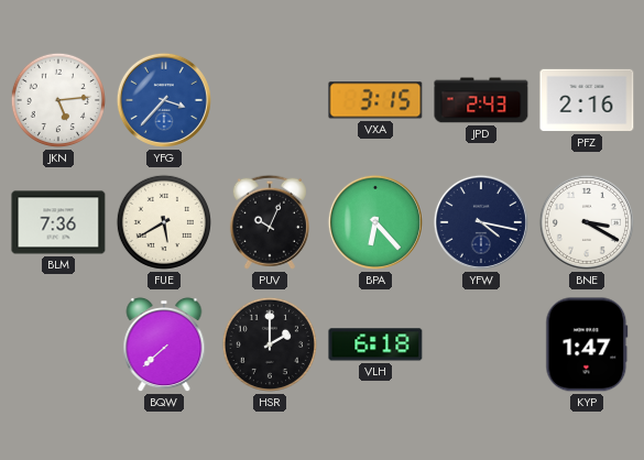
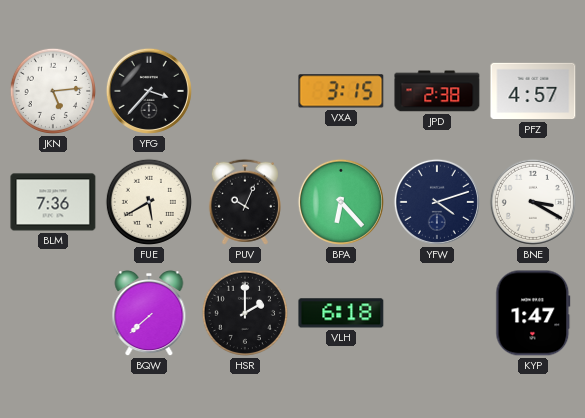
YFG dial: blue -> black (149, 91)
JPD: 2:43 -> 2:38 (437, 91)
PFZ: 2:16 -> 4:57 (533, 91)
YFW: 4:17 -> 4:12 (437, 202)
